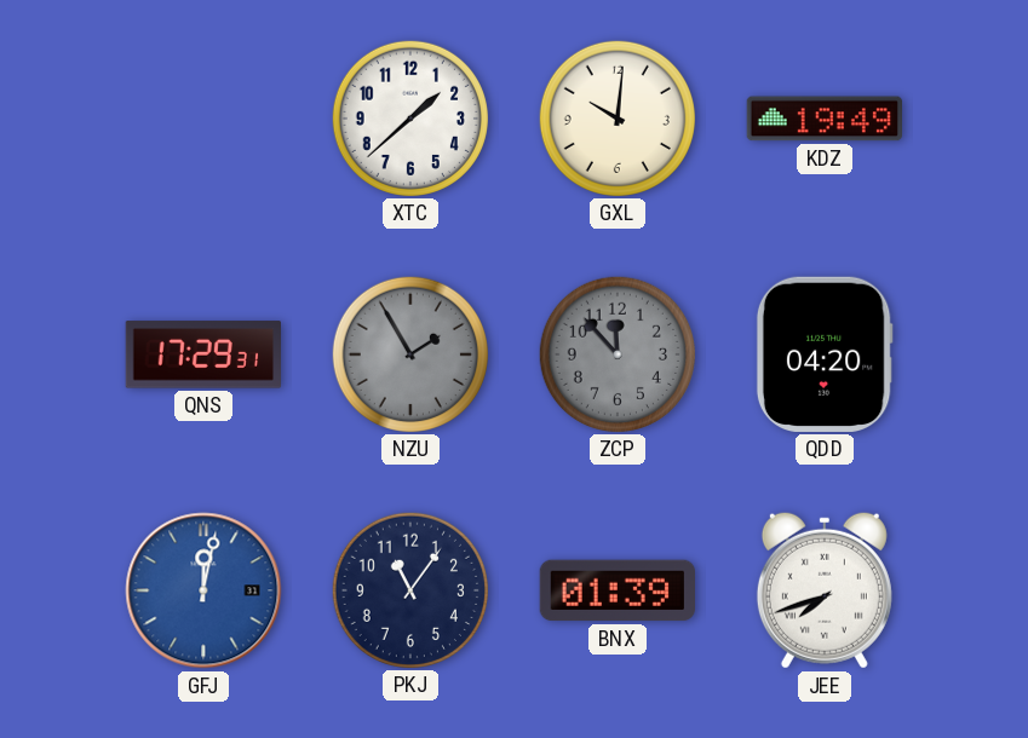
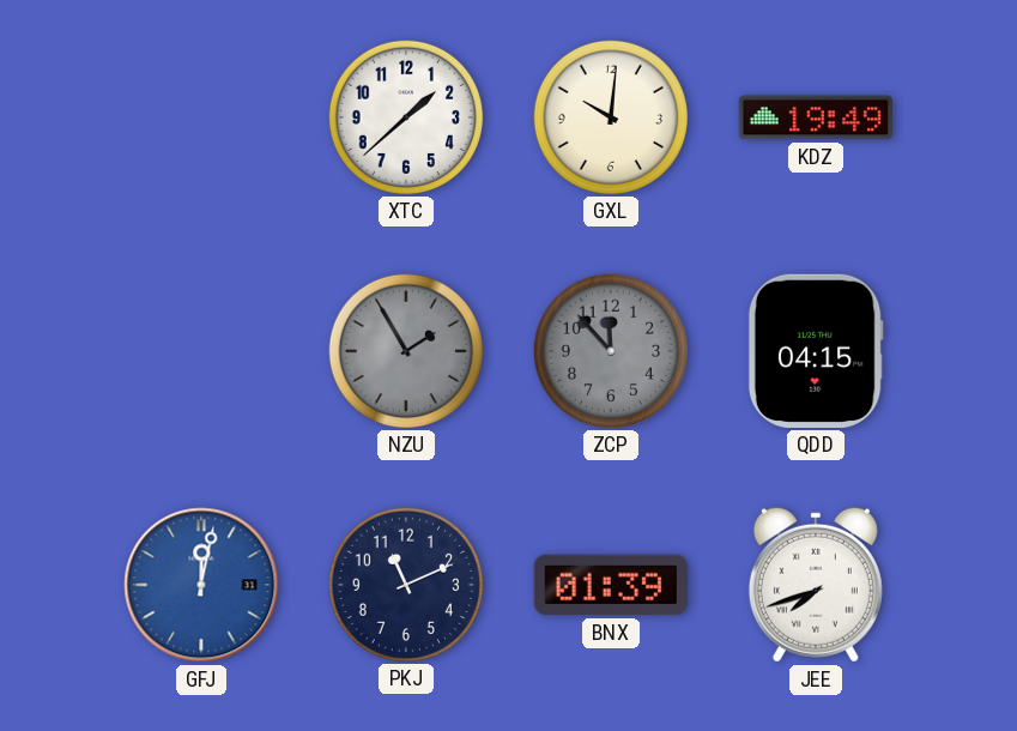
QNS: 17:29 -> none (202, 354)
QDD: 04:20 -> 04:15 (816, 351)
PKJ: 11:06 -> 11:11 (405, 584)
